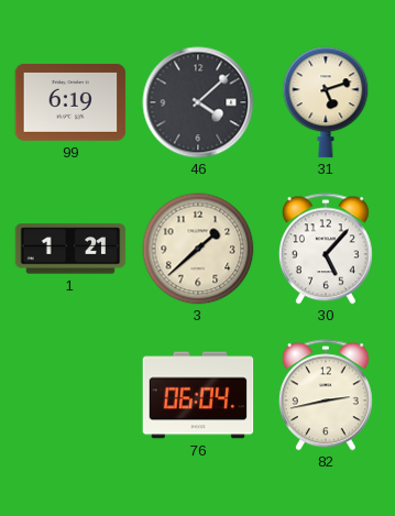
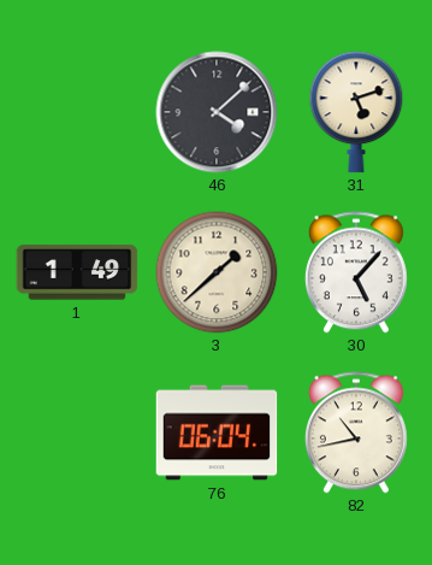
99: 6:19 -> none (70, 103)
1: 1:21 -> 1:49 (77, 272)
82: 2:43 -> 10:43 (356, 432)
